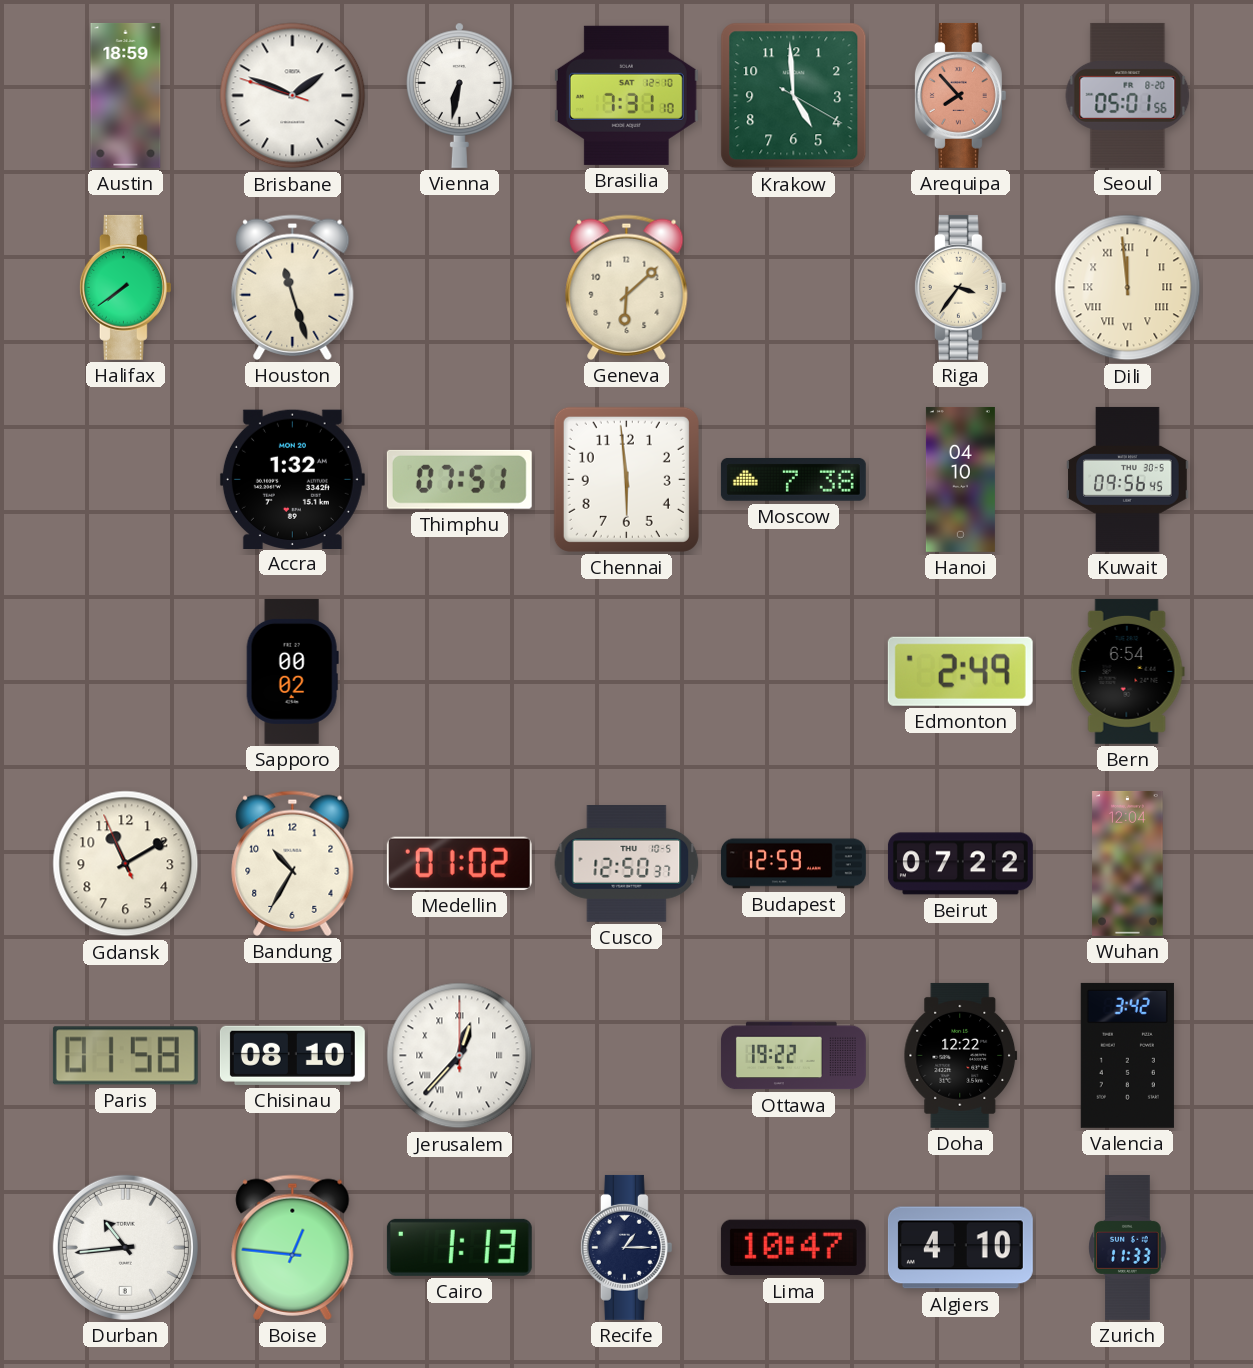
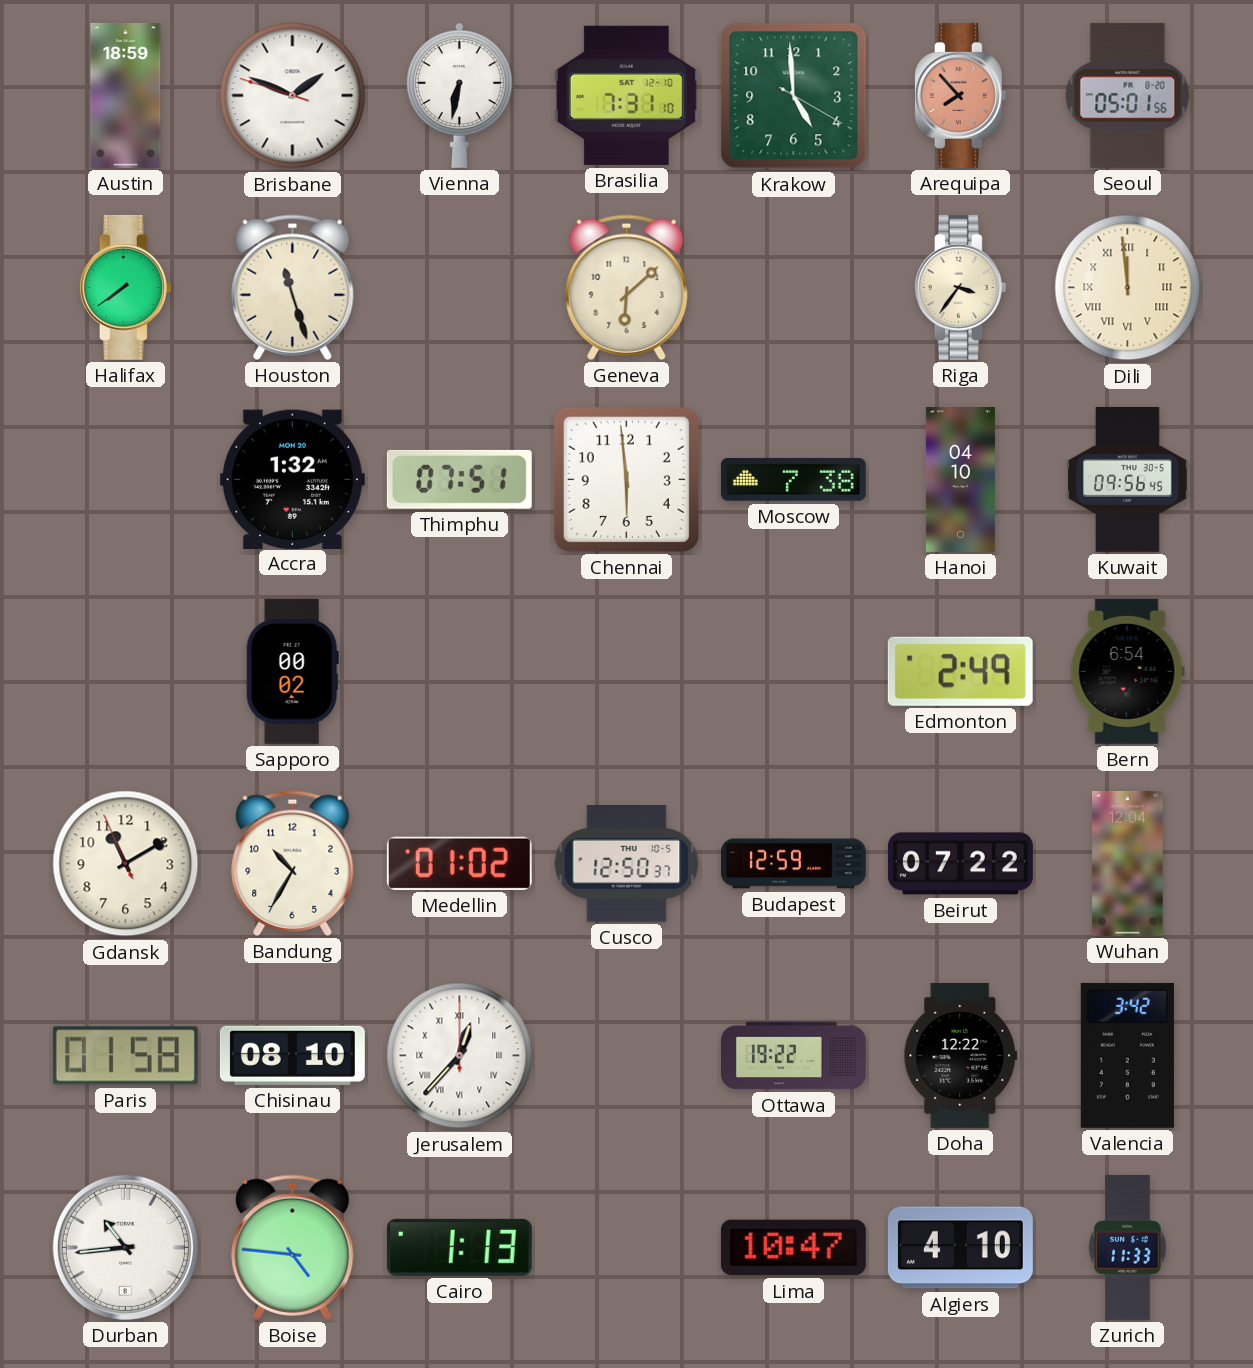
Boise: 12:46 -> 4:46 (293, 1247)
Recife: 1:15 -> none (626, 1247)
